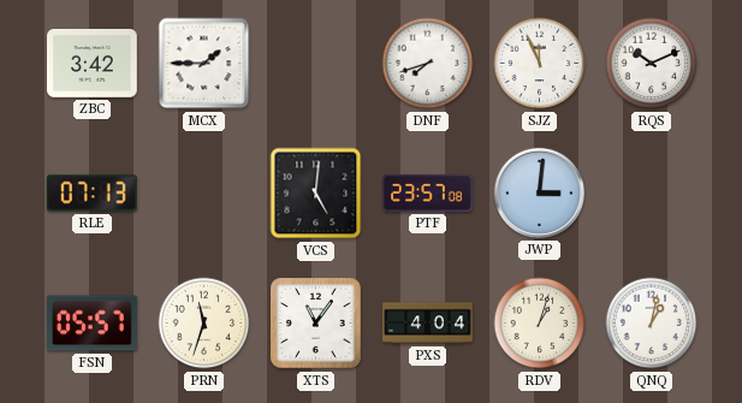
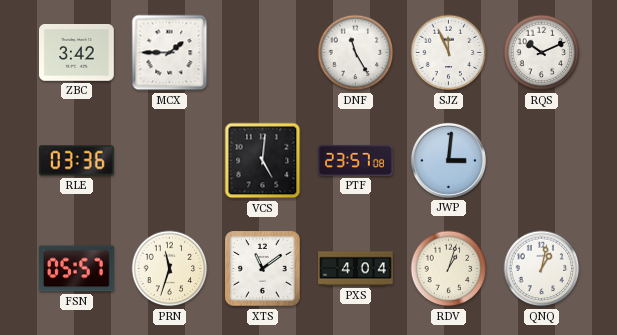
DNF: 7:42 -> 11:25 (356, 53)
RLE: 07:13 -> 03:36 (77, 161)
XTS: 11:06 -> 11:09 (263, 269)
